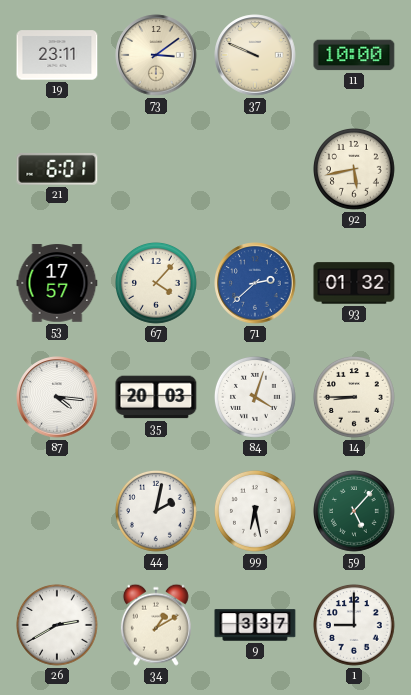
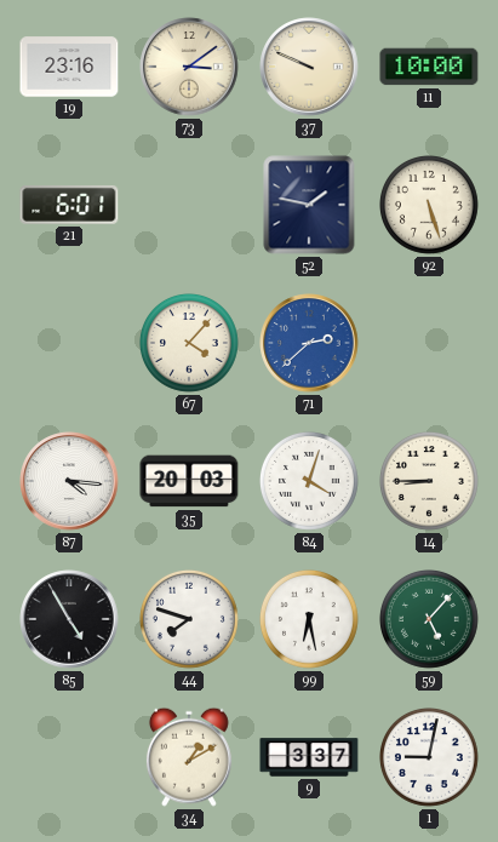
19: 23:11 -> 23:16 (69, 67)
52: none -> 1:47 (309, 205)
92: 5:43 -> 5:27 (430, 206)
53: 17:57 -> none (57, 283)
93: 01:32 -> none (354, 283)
85: none -> 4:55 (69, 619)
44: 2:02 -> 7:48 (190, 620)
26: 2:40 -> none (58, 626)
1: 9:00 -> 9:02 (430, 758)
